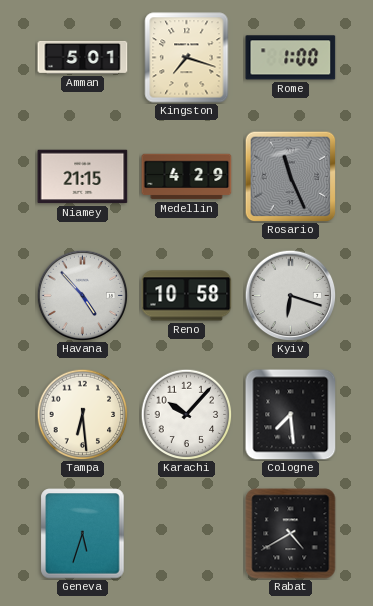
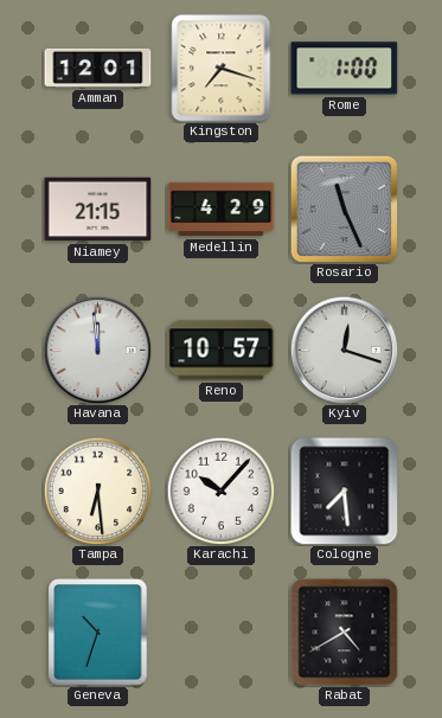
Amman: 5:01 -> 12:01 (98, 68)
Havana: 4:53 -> 11:59 (97, 350)
Reno: 10:58 -> 10:57 (222, 351)
Kyiv: 6:18 -> 12:18 (344, 350)
Geneva: 5:33 -> 10:33 (98, 633)
